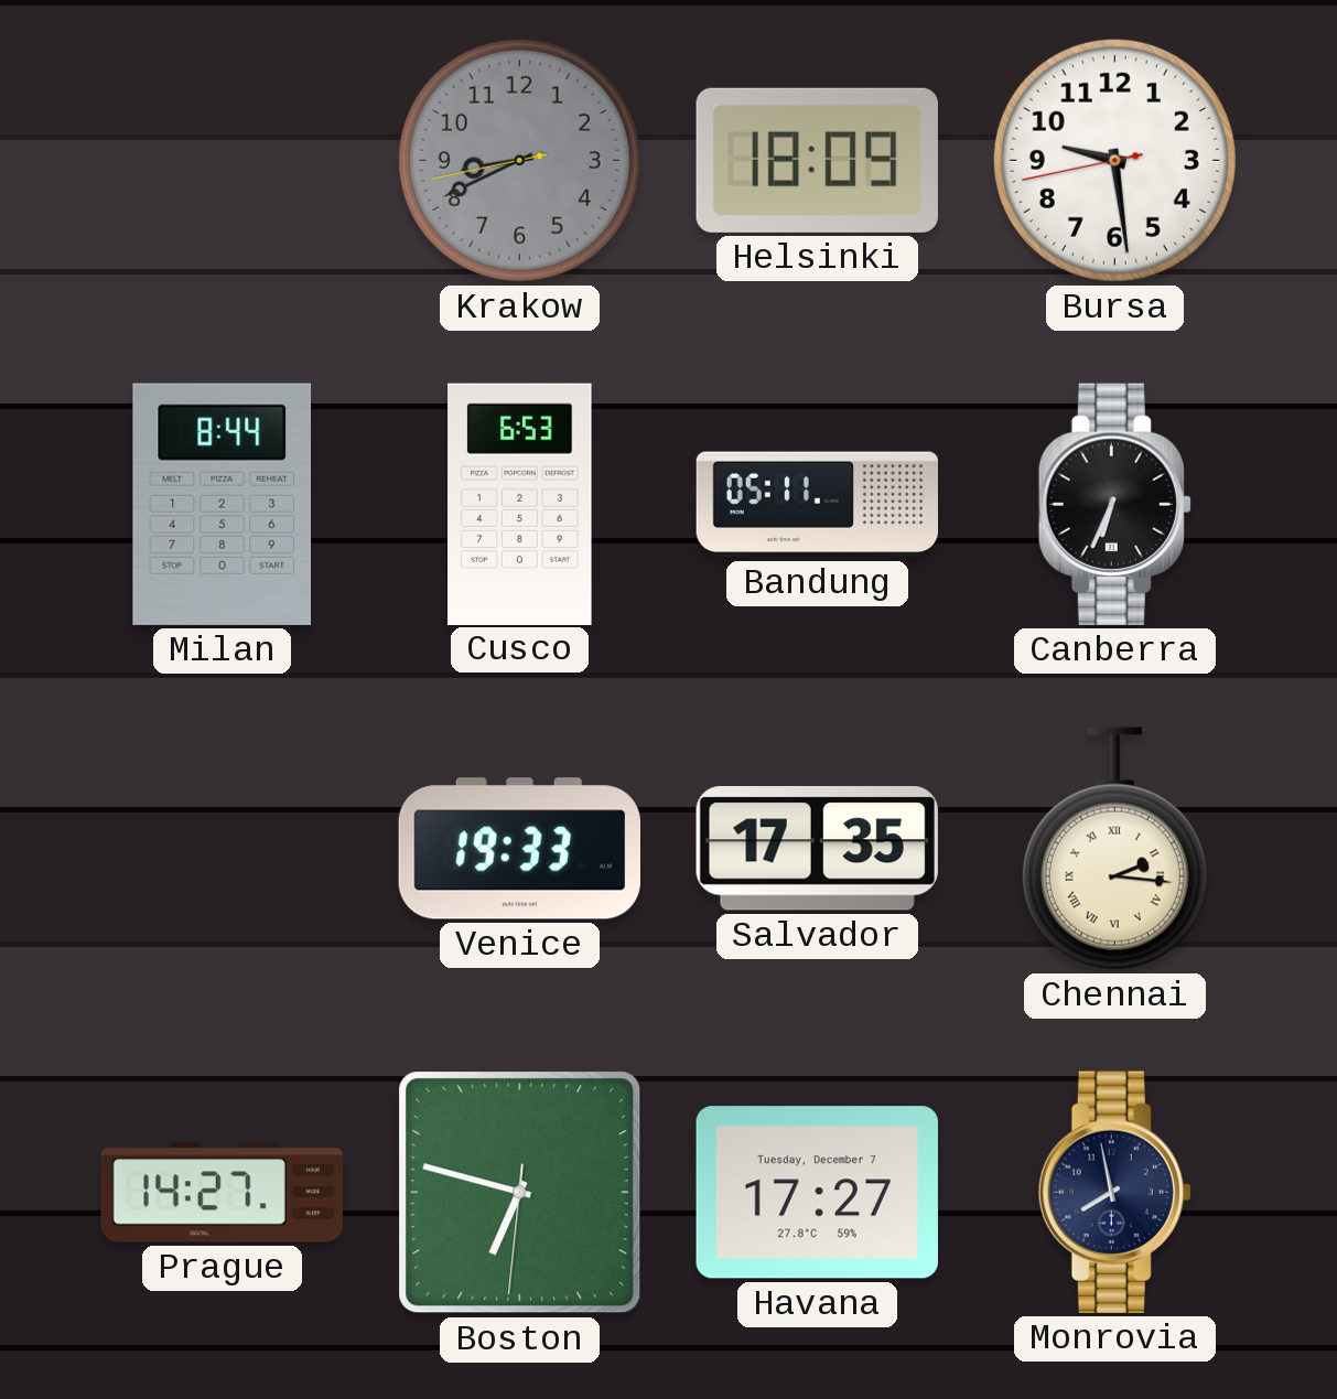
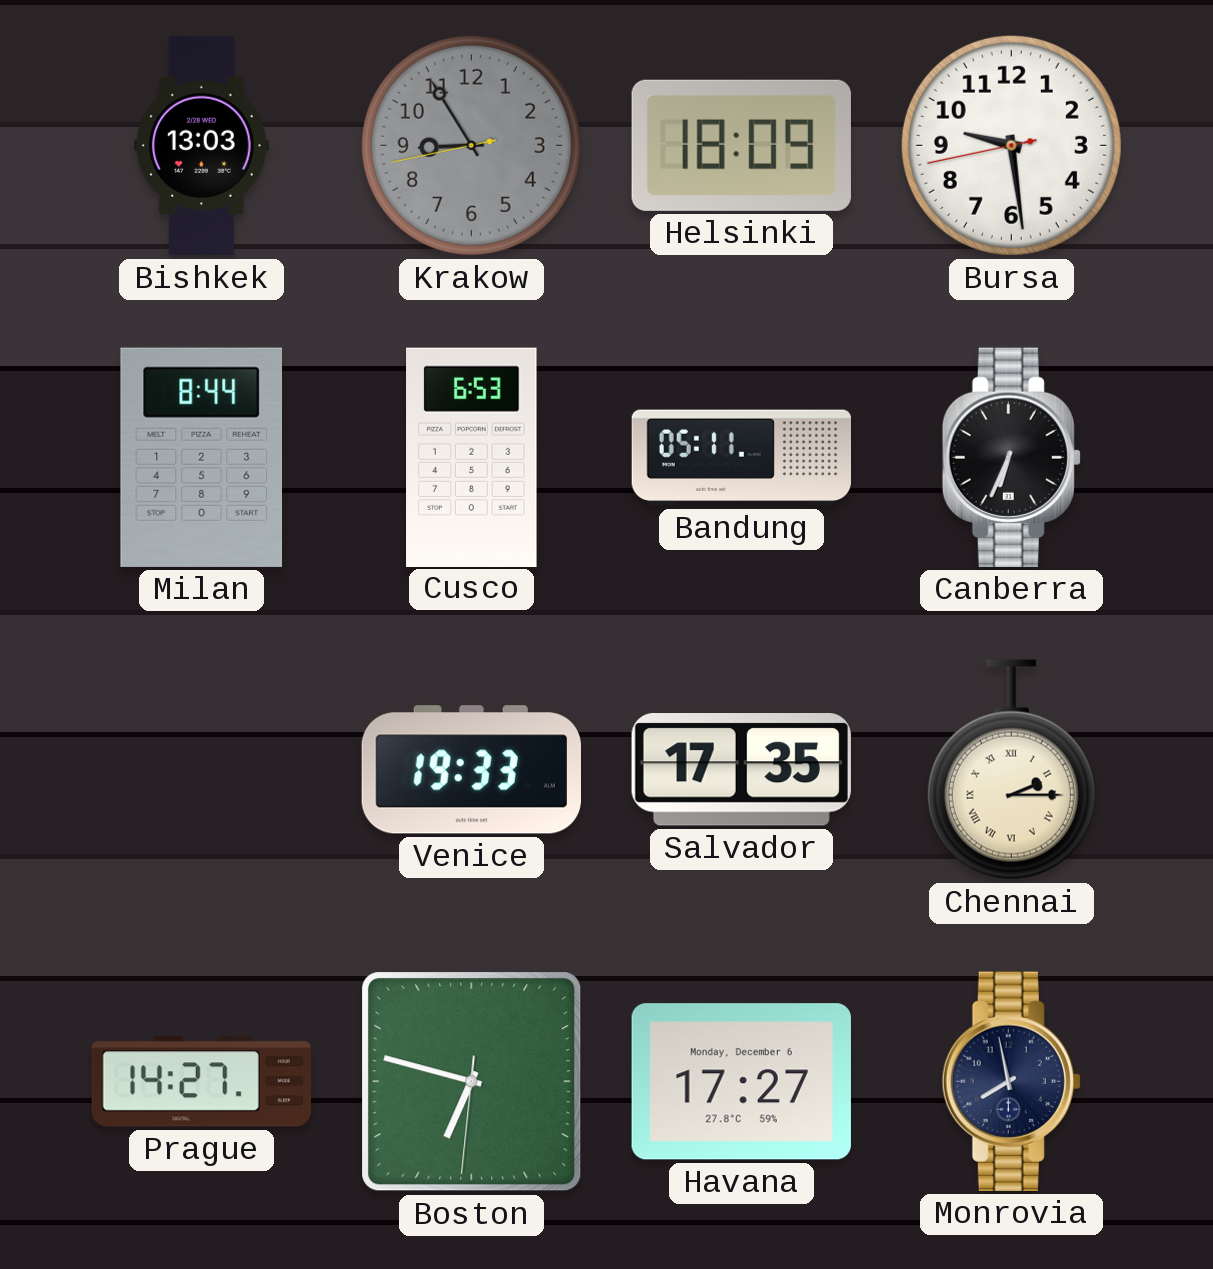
Bishkek: none -> 13:03 (202, 146)
Krakow: 8:40 -> 8:54 (471, 145)
Chennai: 2:16 -> 2:15 (1011, 770)
Havana date: Tuesday, December 7 -> Monday, December 6 (741, 1082)
